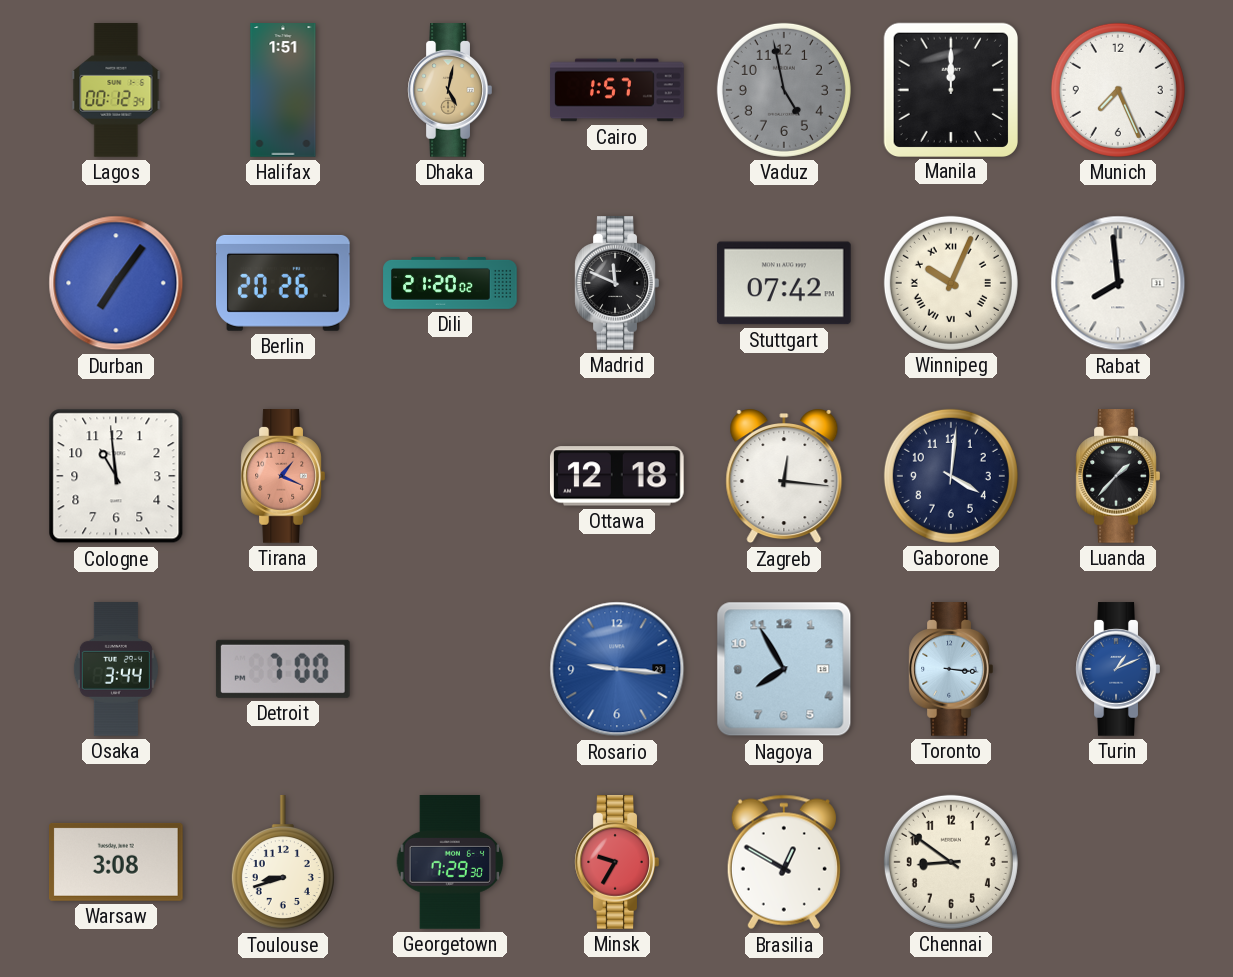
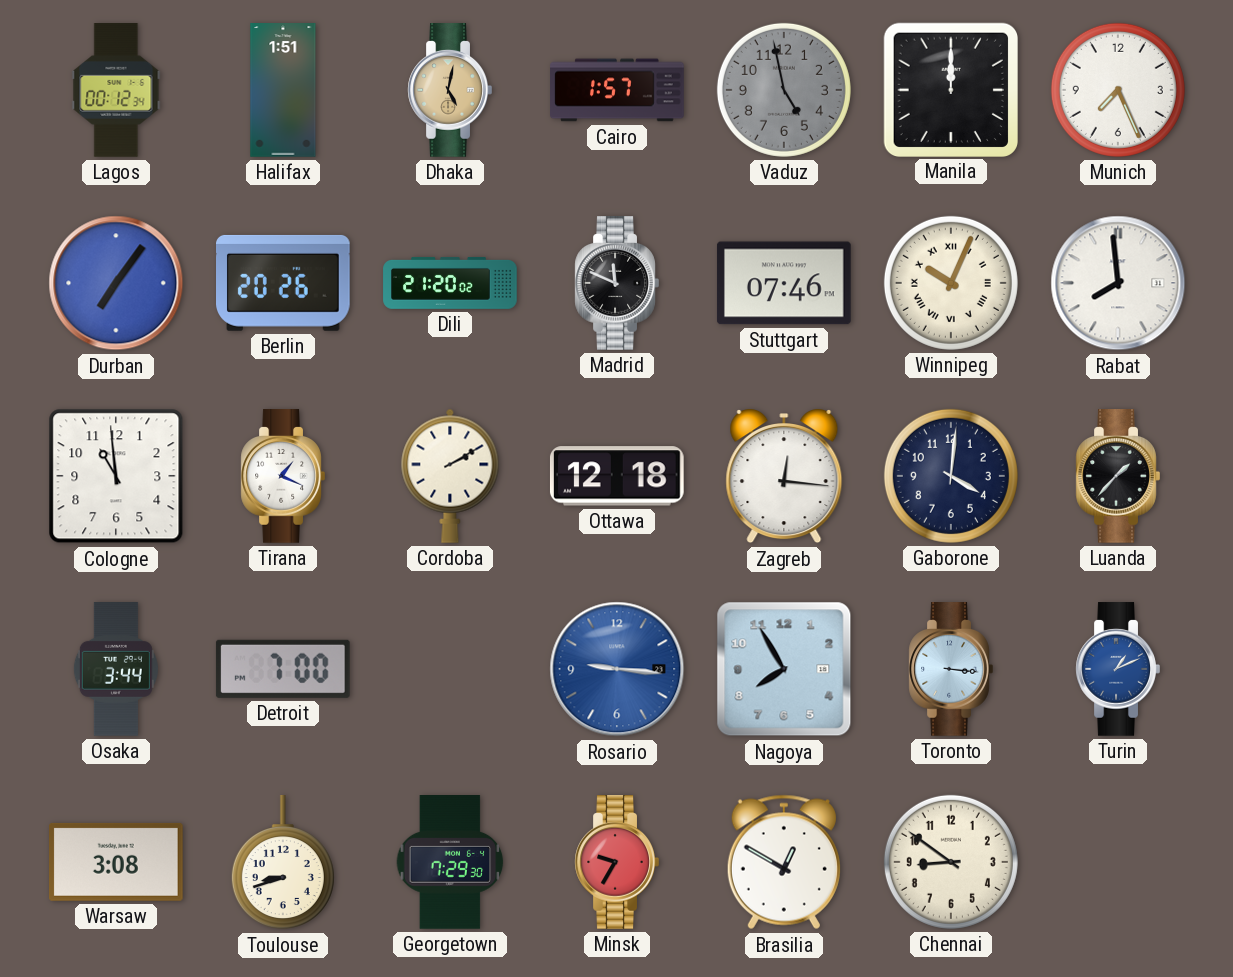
Stuttgart: 07:42 -> 07:46 (784, 283)
Tirana dial: salmon -> white (283, 476)
Cordoba: none -> 2:10 (450, 476)
